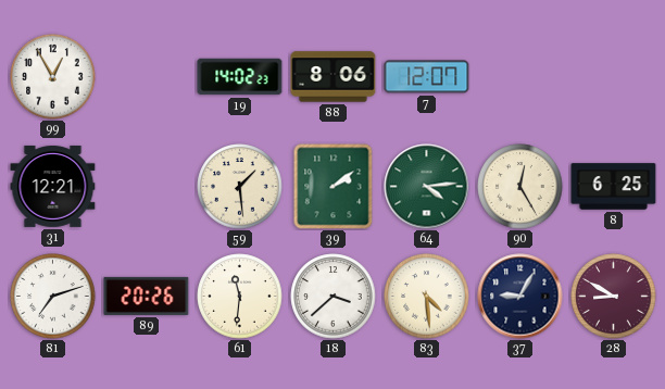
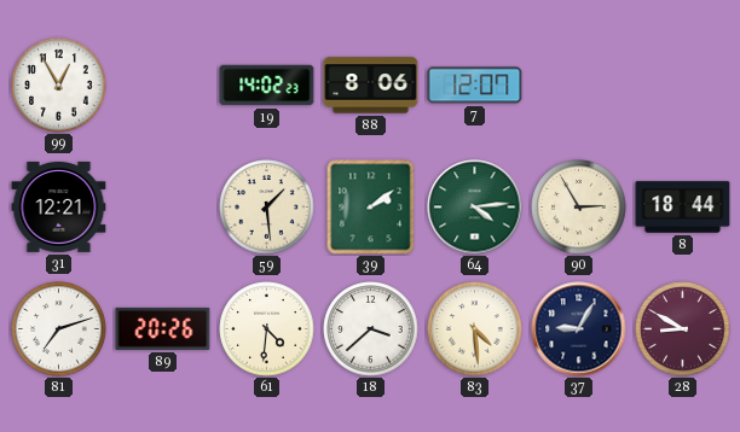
90: 12:25 -> 2:55 (579, 208)
8: 6:25 -> 18:44 (683, 208)
61: 11:31 -> 4:31 (267, 329)
